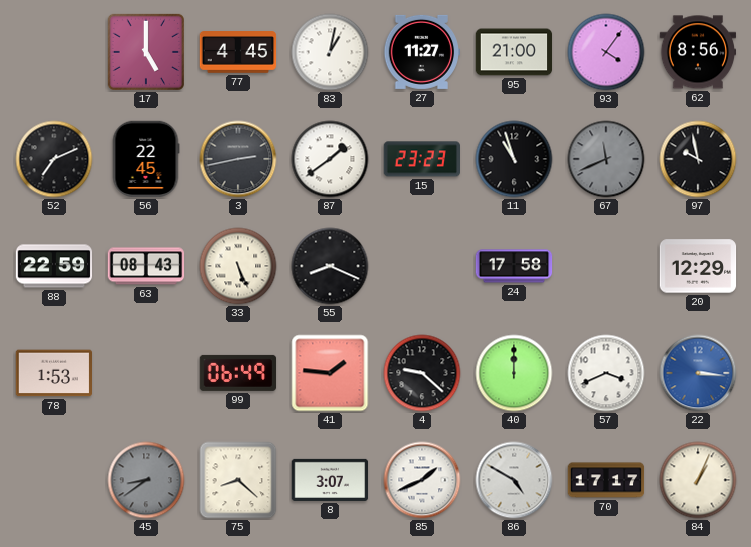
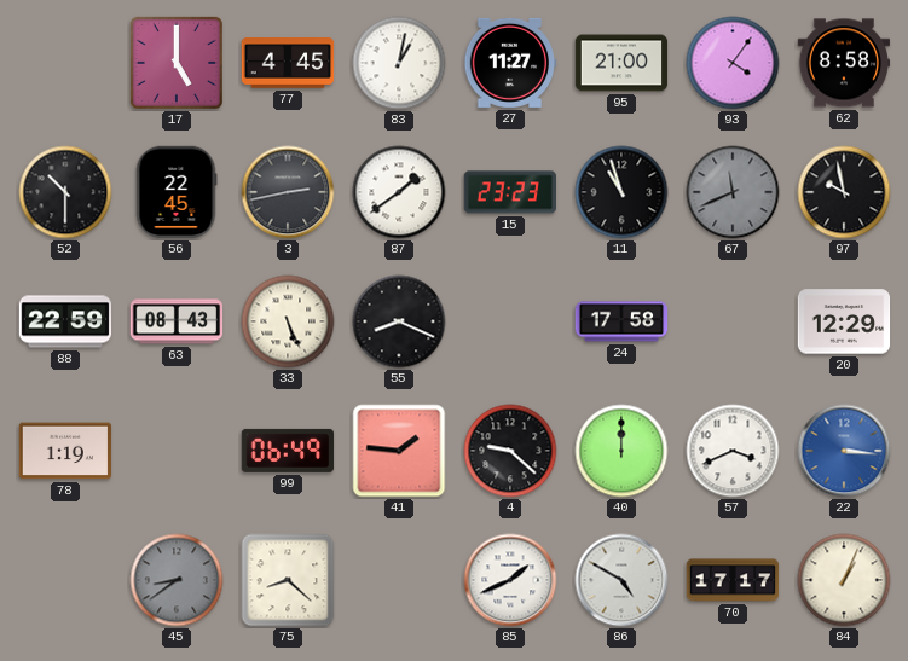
62: 8:56 -> 8:58 (844, 63)
52: 7:11 -> 10:30 (65, 192)
78: 1:53 -> 1:19 (65, 451)
8: 3:07 -> none (330, 480)
